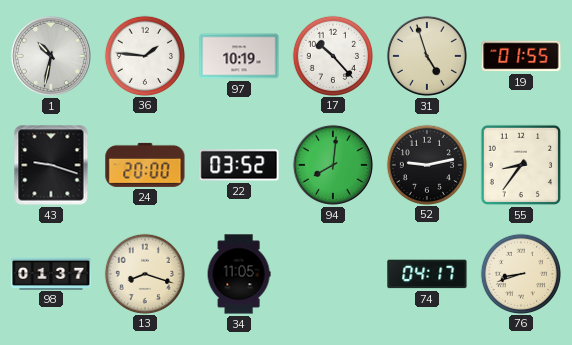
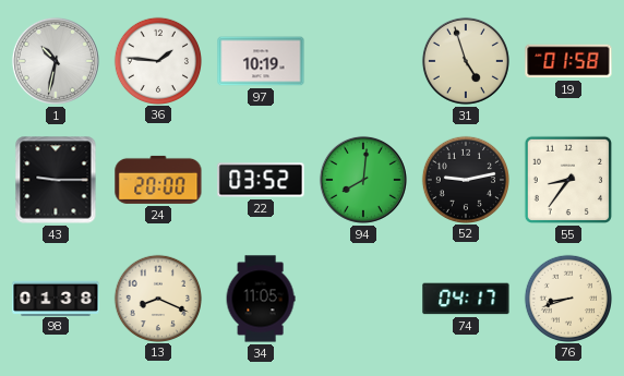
17: 10:23 -> none (332, 55)
19: 01:55 -> 01:58 (568, 61)
43: 9:18 -> 9:15 (56, 180)
98: 01:37 -> 01:38 (56, 298)
13: 8:18 -> 8:19 (157, 298)
